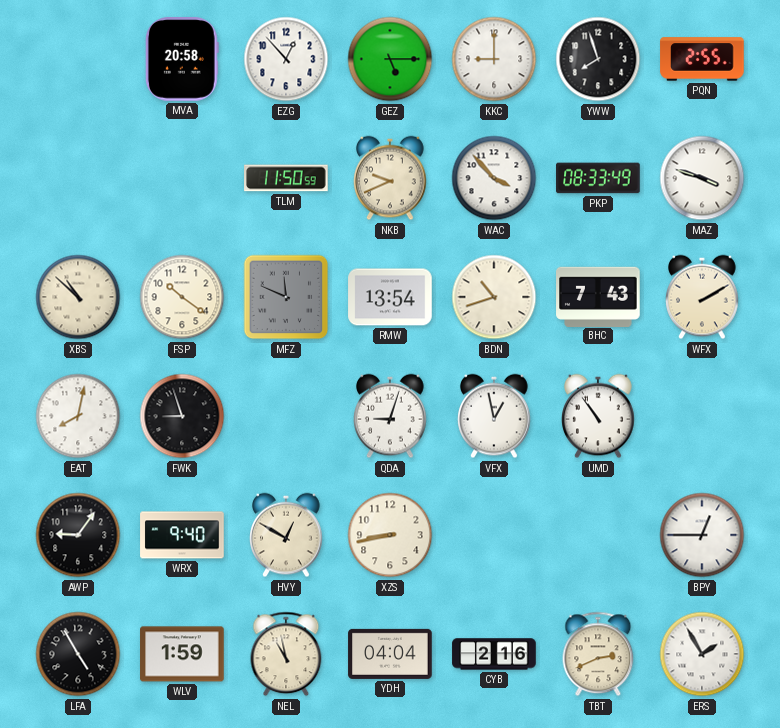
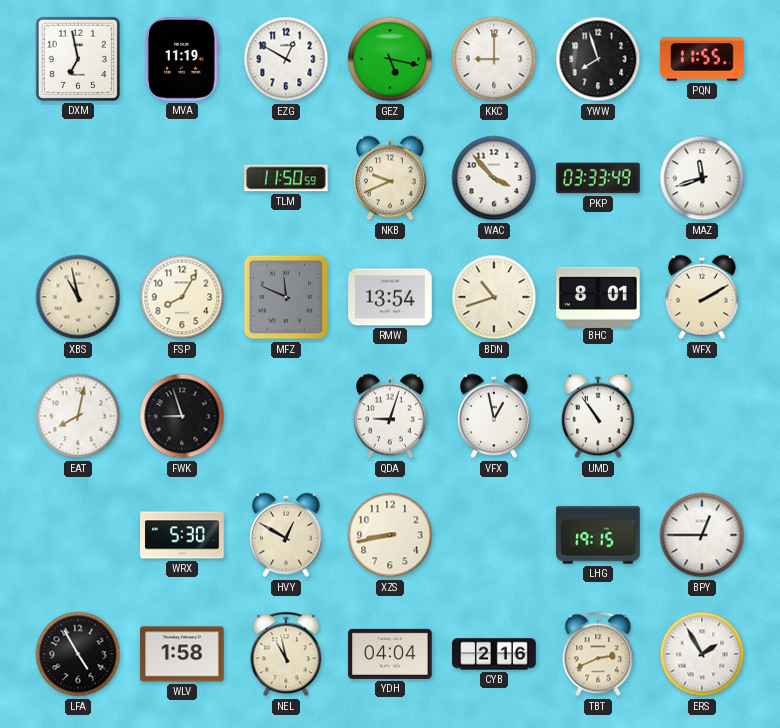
DXM: none -> 6:58 (78, 59)
MVA: 20:58 -> 11:19 (182, 59)
EZG: 12:53 -> 12:50 (286, 59)
GEZ: 5:15 -> 5:17 (390, 59)
PQN: 2:55 -> 11:55 (702, 59)
PKP: 08:33 -> 03:33 (598, 178)
MAZ: 3:48 -> 11:42 (702, 178)
XBS: 10:52 -> 10:58 (78, 297)
FSP: 10:21 -> 8:05 (182, 297)
BHC: 7:43 -> 8:01 (598, 296)
AWP: 9:06 -> none (78, 535)
WRX: 9:40 -> 5:30 (182, 535)
LHG: none -> 19:15 (598, 535)
WLV: 1:59 -> 1:58 (182, 654)
